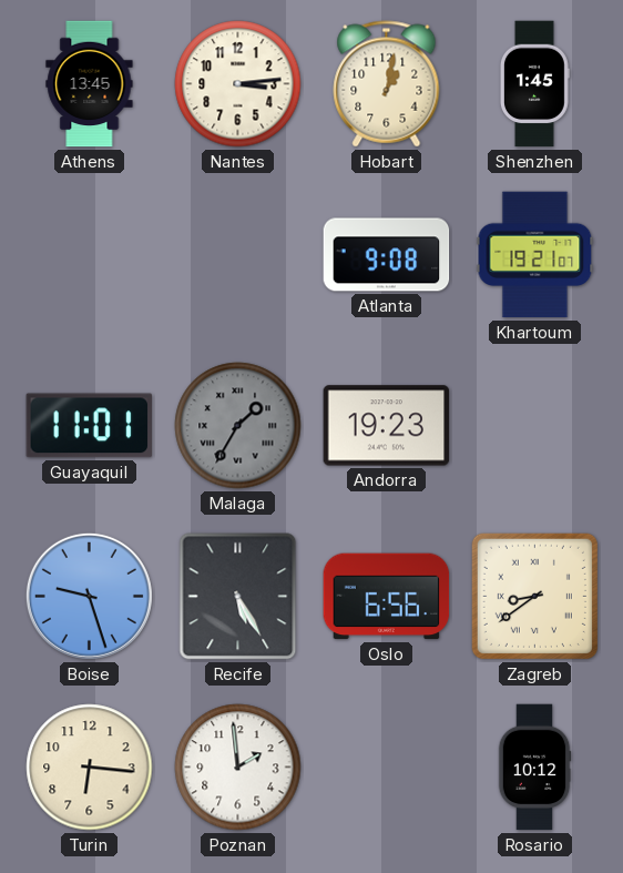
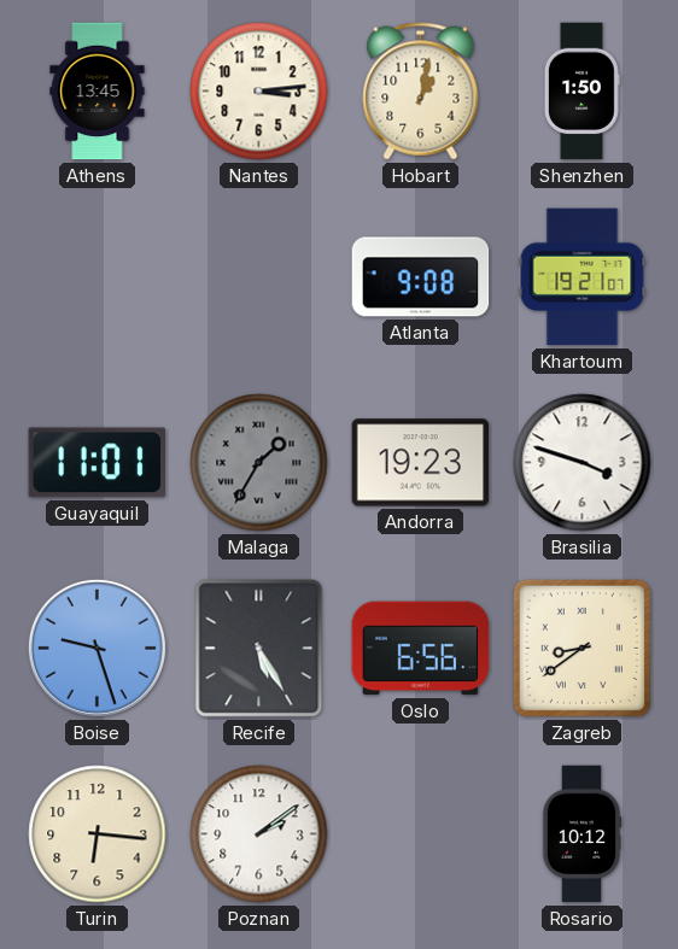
Shenzhen: 1:45 -> 1:50 (583, 92)
Brasilia: none -> 3:48 (583, 463)
Poznan: 1:59 -> 2:09 (259, 834)
